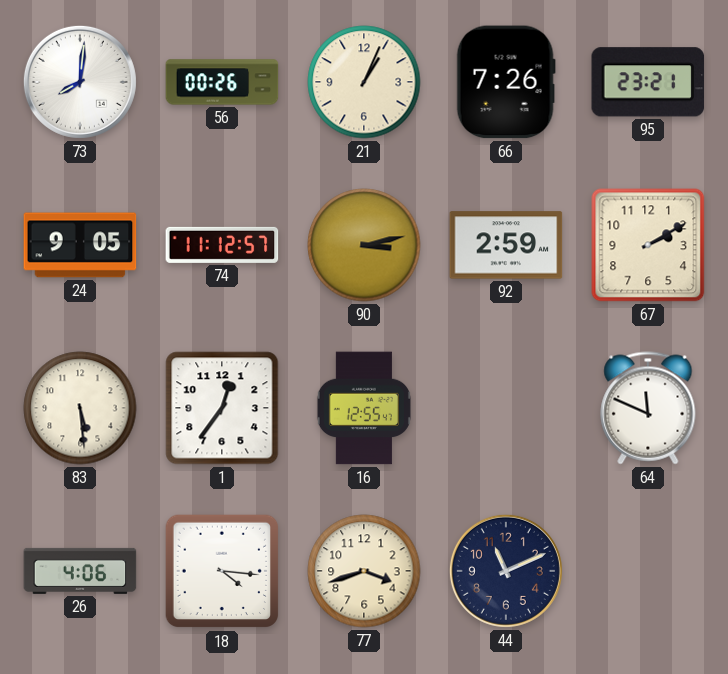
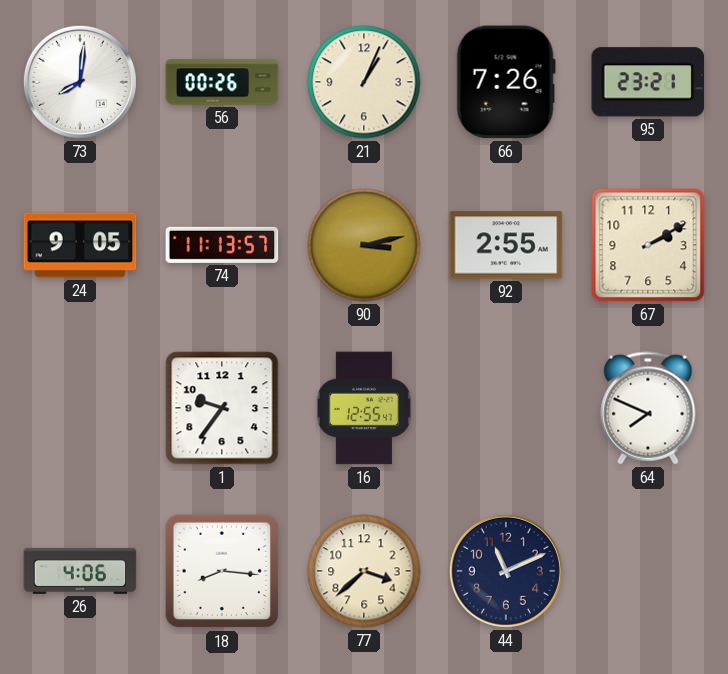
74: 11:12 -> 11:13 (222, 245)
92: 2:59 -> 2:55 (506, 245)
83: 5:29 -> none (80, 408)
1: 12:36 -> 9:36 (222, 408)
64: 11:49 -> 7:49 (648, 408)
18: 4:16 -> 8:16 (222, 571)
77: 3:42 -> 3:38 (364, 571)
